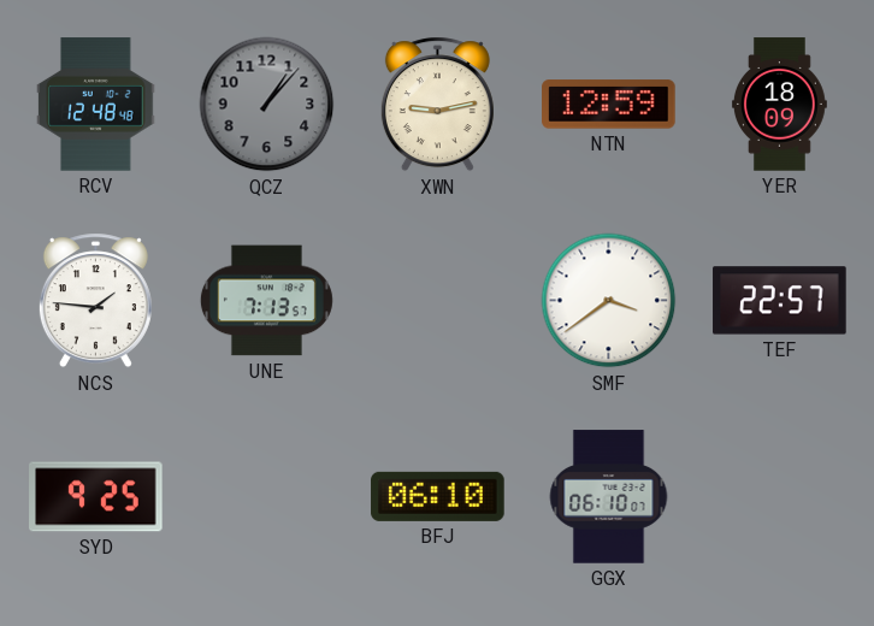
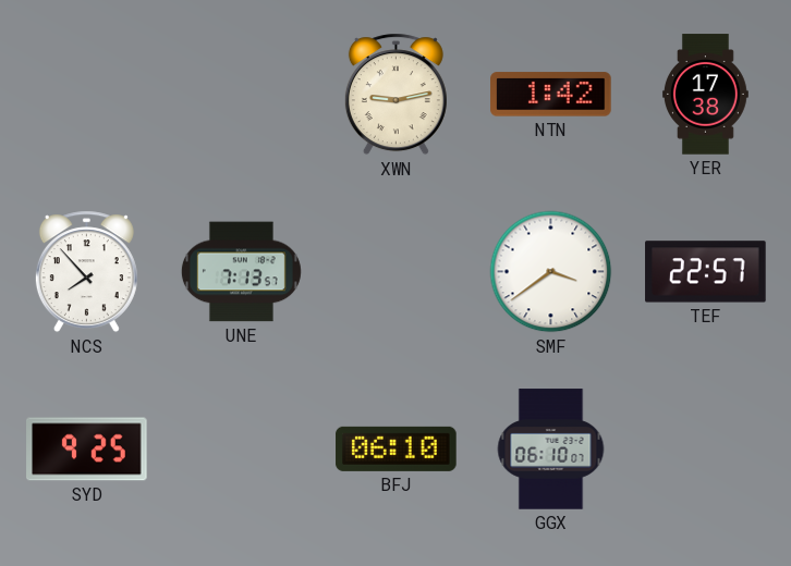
RCV: 12:48 -> none (96, 105)
QCZ: 1:07 -> none (267, 105)
NTN: 12:59 -> 1:42 (551, 95)
YER: 18:09 -> 17:38 (705, 95)
NCS: 1:46 -> 7:53 (86, 272)
